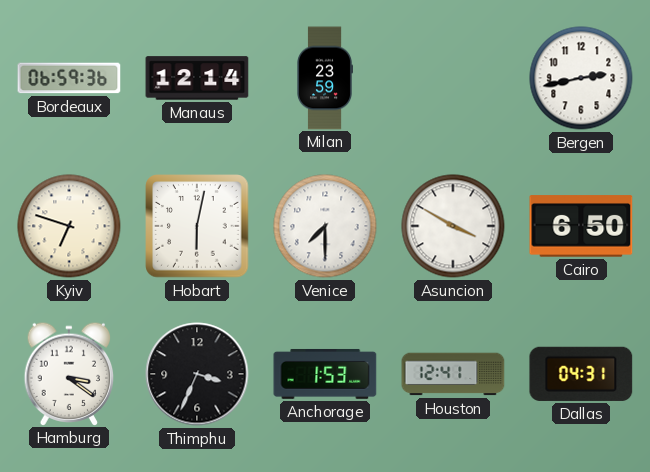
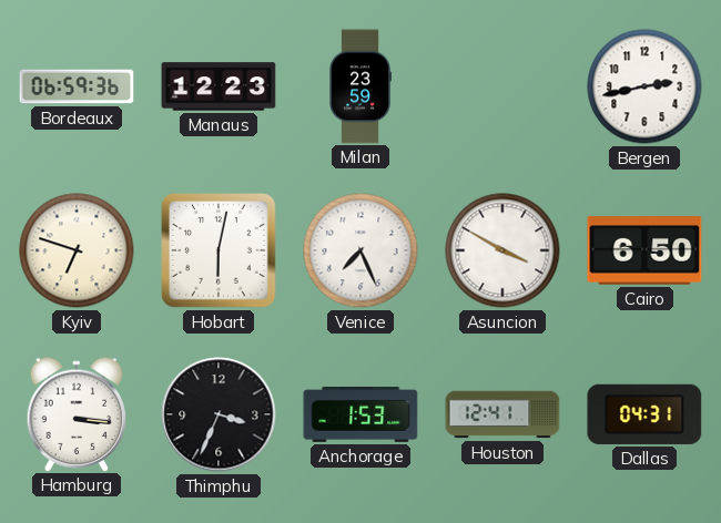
Manaus: 12:14 -> 12:23 (219, 86)
Venice: 7:30 -> 7:26 (360, 250)
Hamburg: 3:21 -> 3:16 (77, 413)
